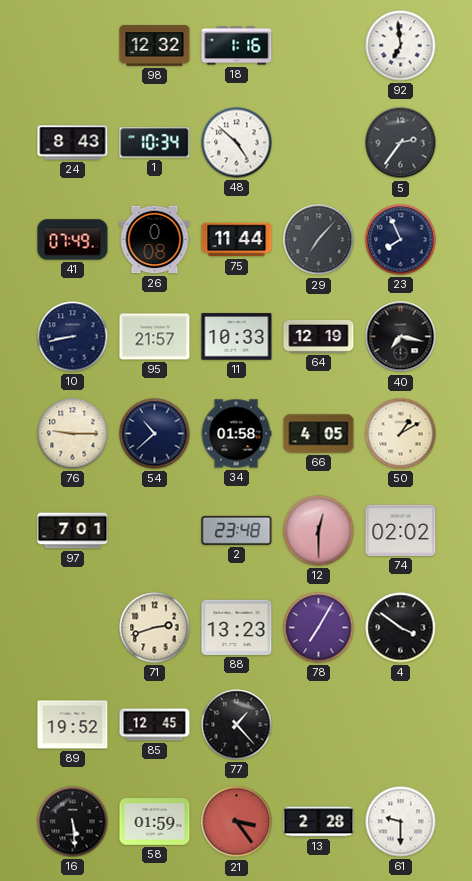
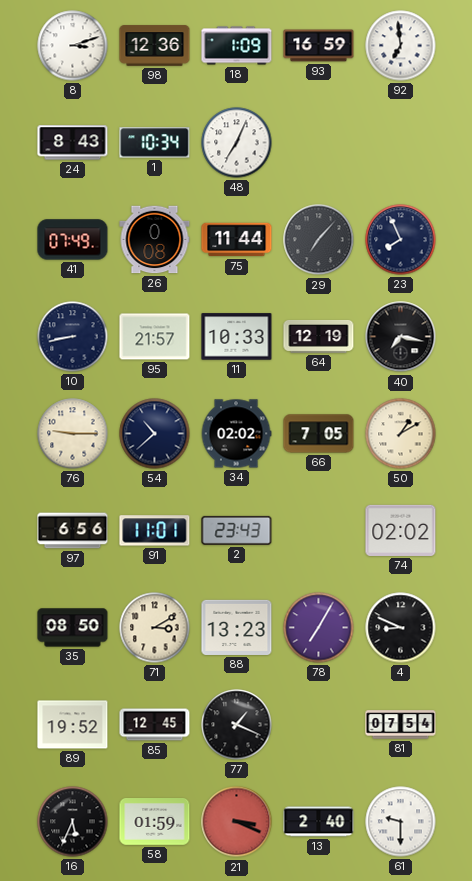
8: none -> 3:12 (73, 46)
98: 12:32 -> 12:36 (155, 46)
18: 1:16 -> 1:09 (237, 46)
93: none -> 16:59 (319, 46)
48: 4:52 -> 7:04 (237, 143)
5: 2:36 -> none (401, 143)
34: 01:58 -> 02:02 (236, 434)
66: 4:05 -> 7:05 (319, 434)
97: 7:01 -> 6:56 (73, 531)
91: none -> 11:01 (155, 531)
2: 23:48 -> 23:43 (237, 530)
12: 12:30 -> none (319, 531)
35: none -> 08:50 (73, 628)
71: 2:42 -> 3:10 (155, 628)
4: 3:51 -> 8:49 (401, 628)
77: 1:23 -> 1:19 (237, 725)
81: none -> 07:54 (401, 725)
16: 5:29 -> 5:34 (73, 822)
21: 3:24 -> 3:19 (237, 822)
13: 2:28 -> 2:40 (319, 822)
